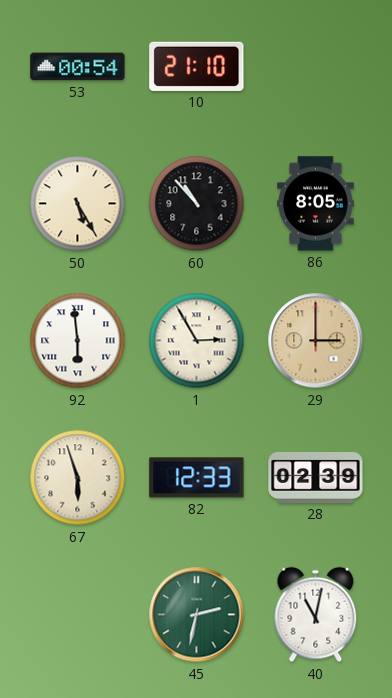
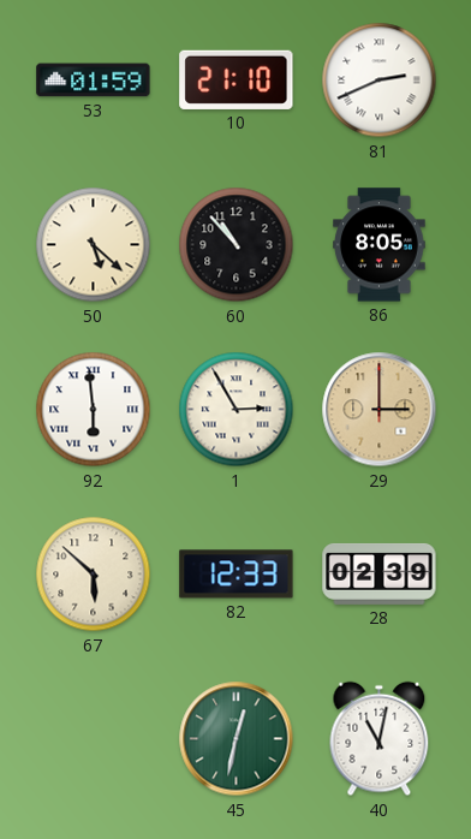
53: 00:54 -> 01:59 (94, 81)
81: none -> 2:41 (380, 81)
50: 5:25 -> 5:22 (94, 245)
67: 5:57 -> 5:52 (94, 575)
45: 2:32 -> 12:32 (237, 739)
